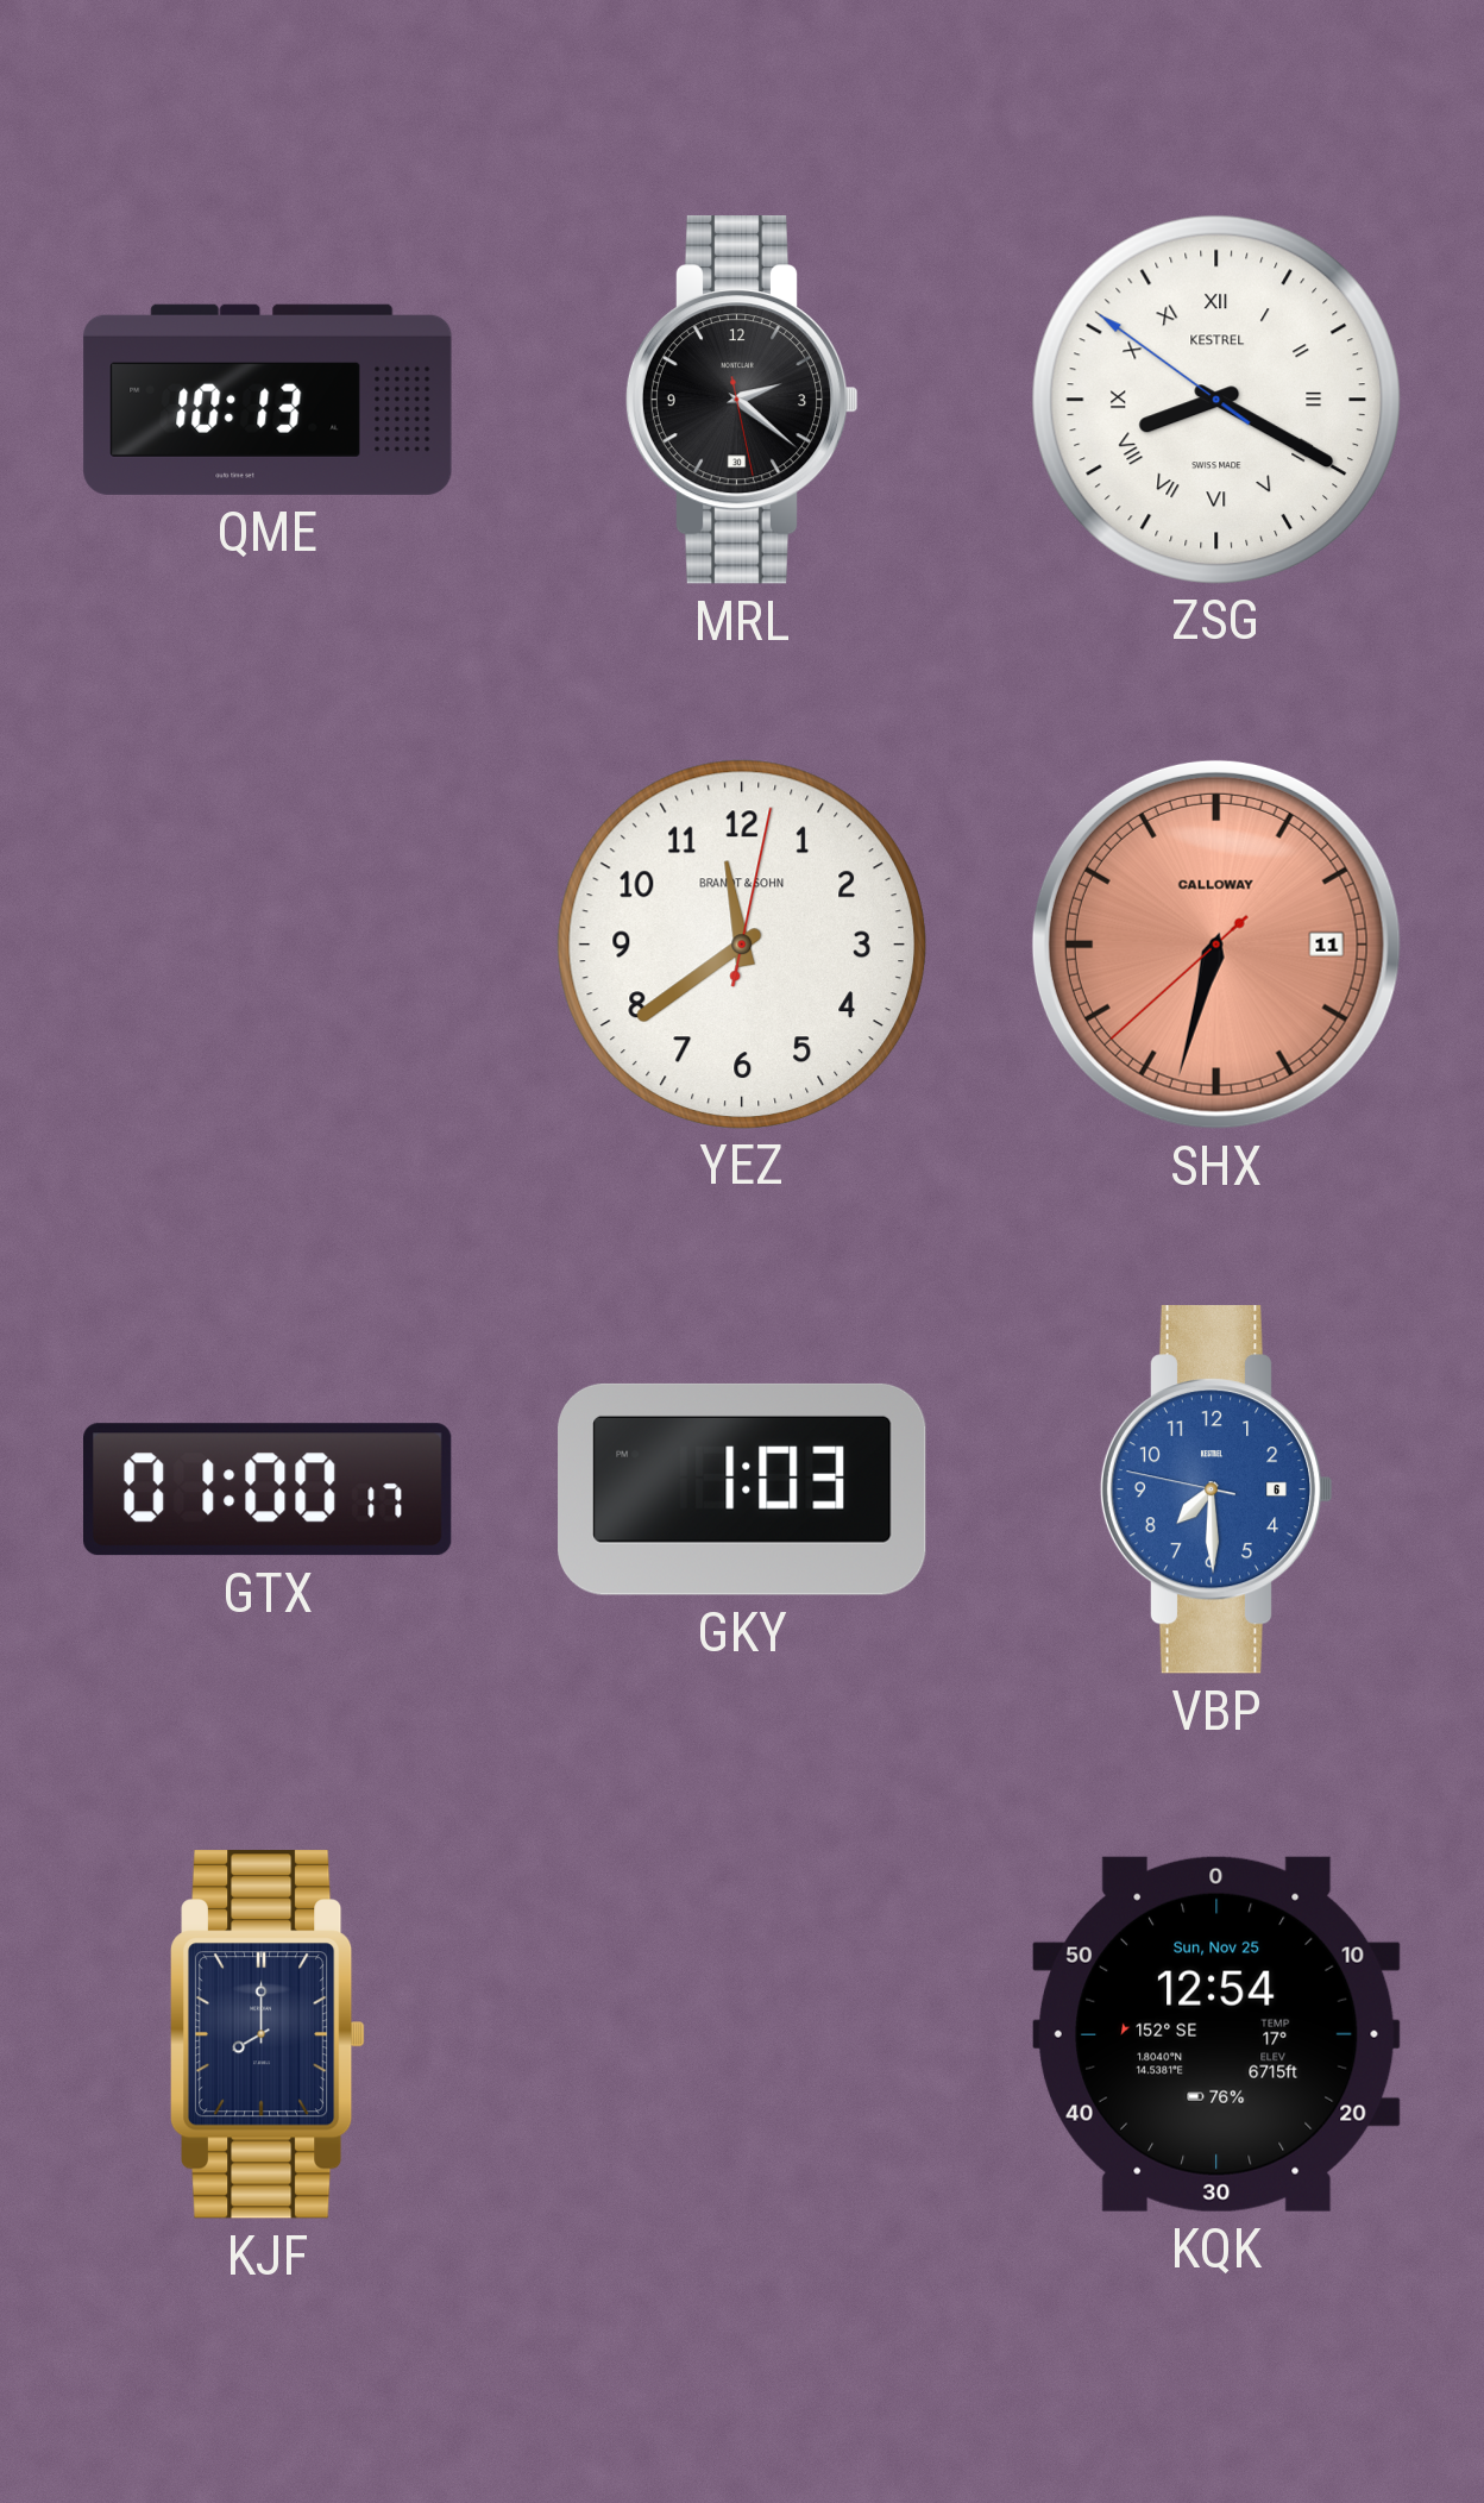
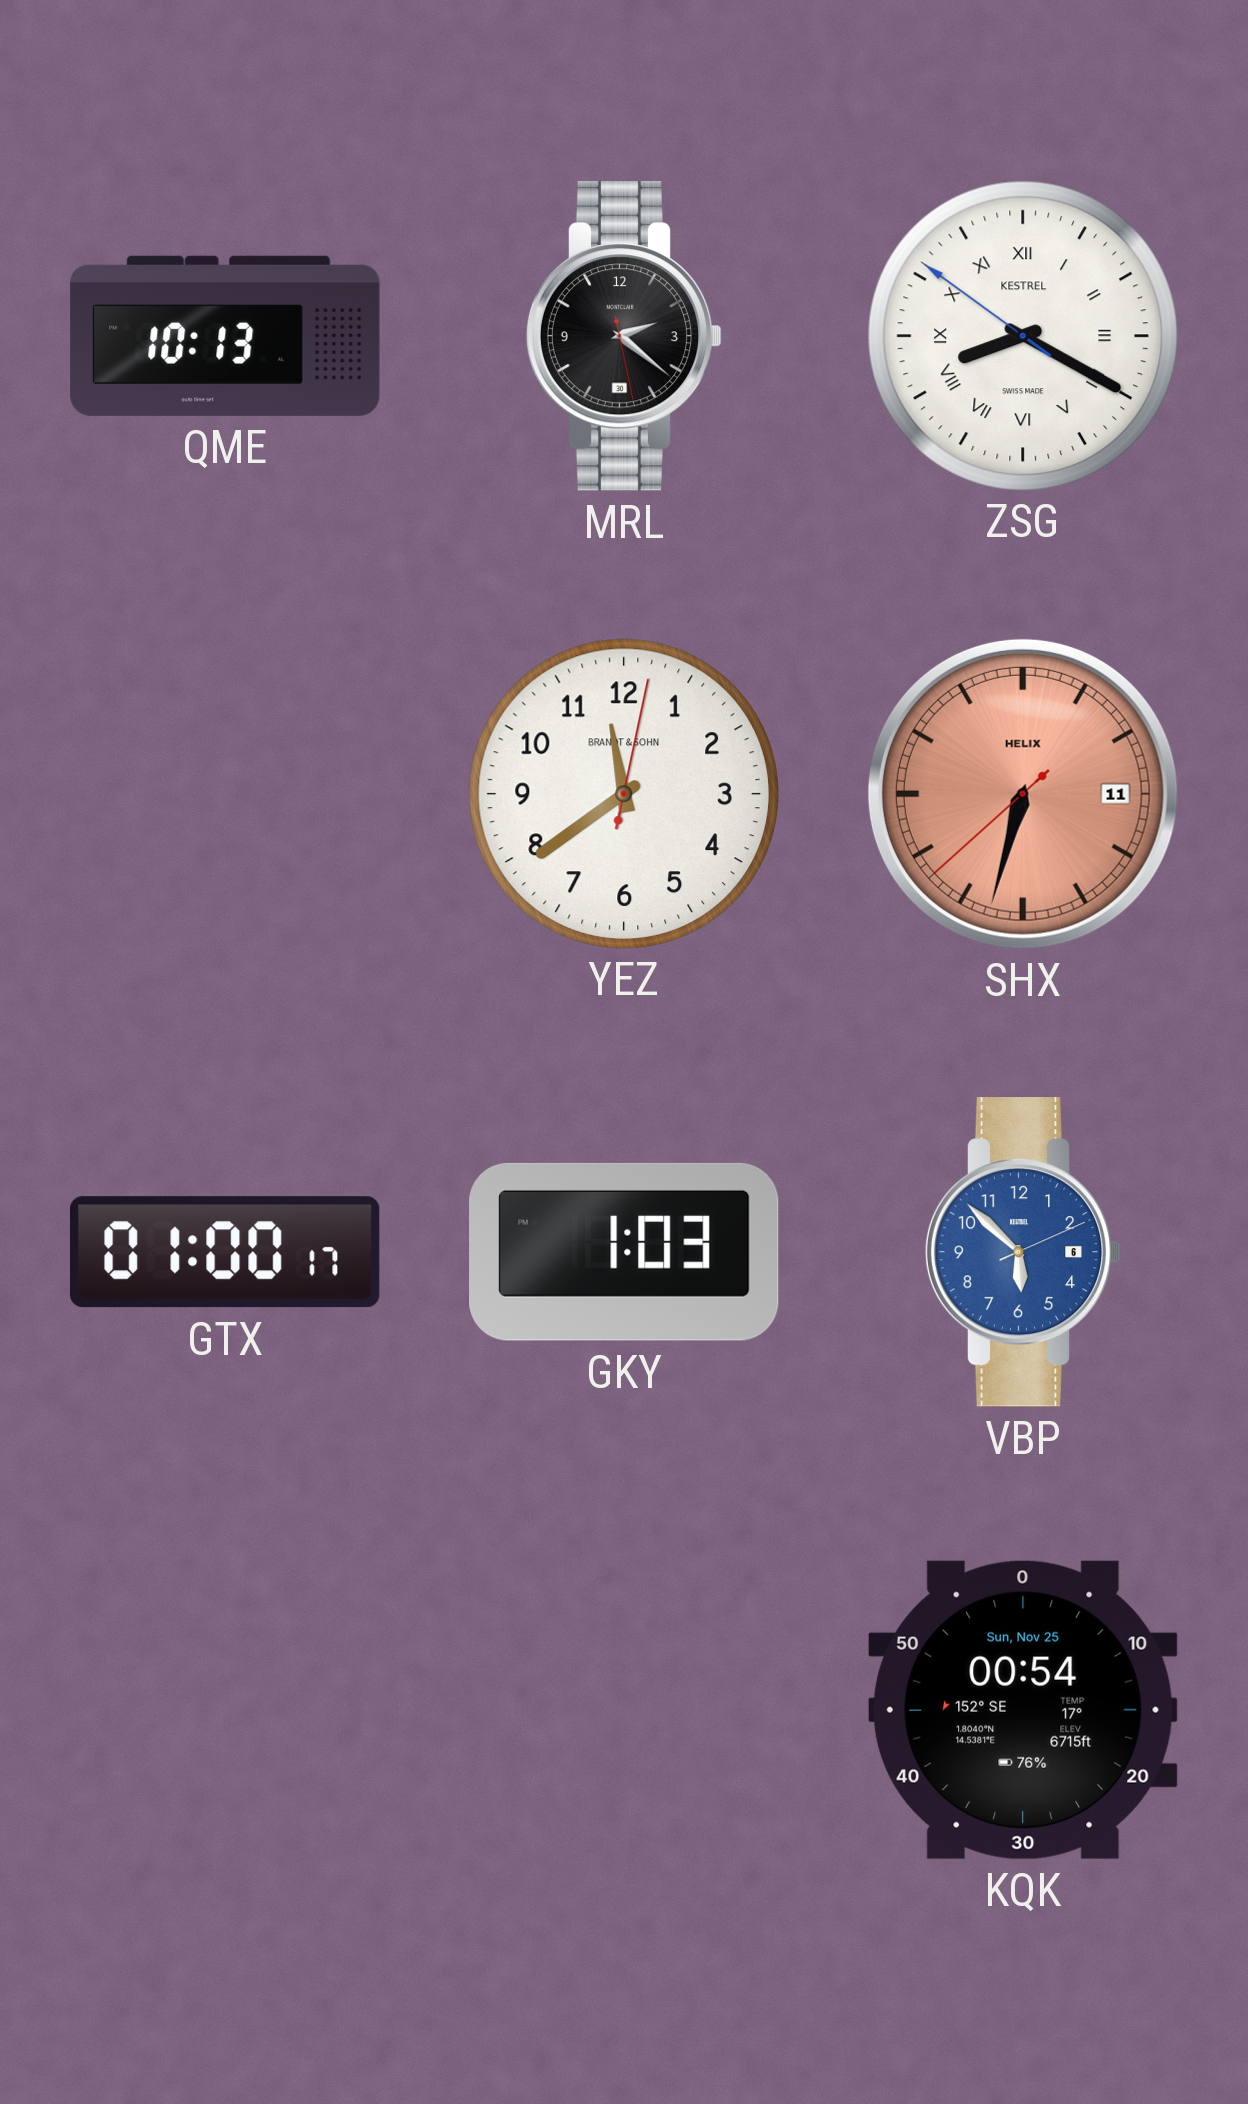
SHX brand: CALLOWAY -> HELIX (1023, 794)
VBP: 7:29 -> 5:52 (1023, 1252)
KJF: 8:00 -> none (268, 2034)
KQK: 12:54 -> 00:54 (1023, 1710)
